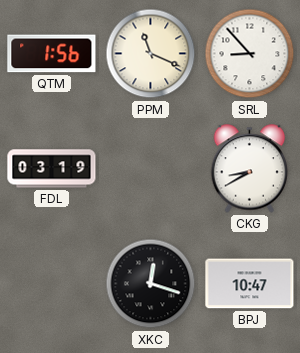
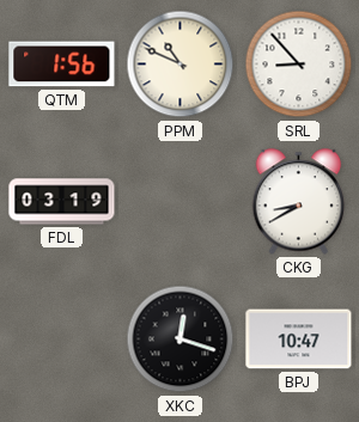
PPM: 11:19 -> 10:49 (181, 65)
